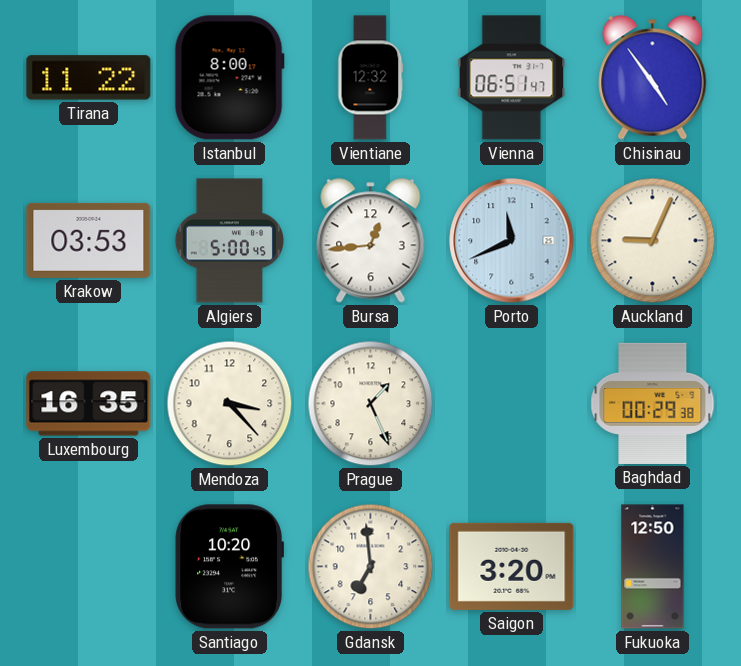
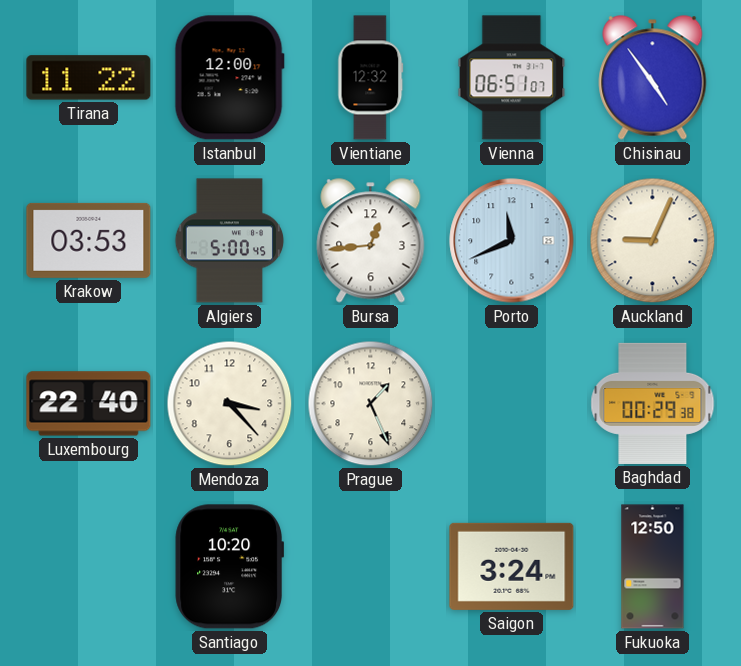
Istanbul: 8:00 -> 12:00 (229, 78)
Vienna: 06:51:47 -> 06:51:07 (512, 78)
Luxembourg: 16:35 -> 22:40 (89, 404)
Gdansk: 6:59 -> none (371, 567)
Saigon: 3:20 -> 3:24 (512, 566)
